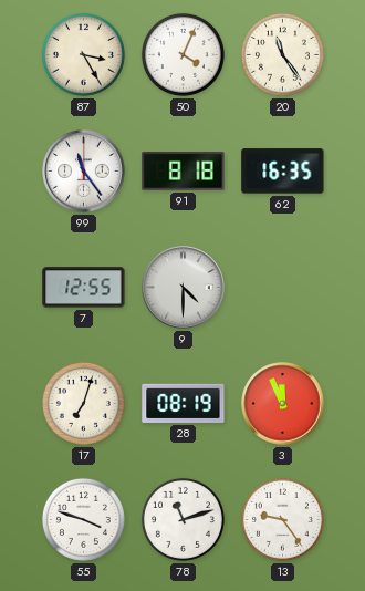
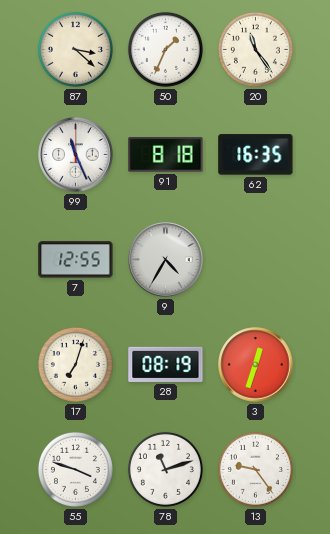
87: 3:25 -> 3:22 (75, 49)
50: 4:04 -> 1:34 (165, 49)
99: 11:24 -> 11:26 (76, 155)
9: 4:30 -> 4:35 (166, 260)
3: 11:56 -> 12:33 (256, 365)
